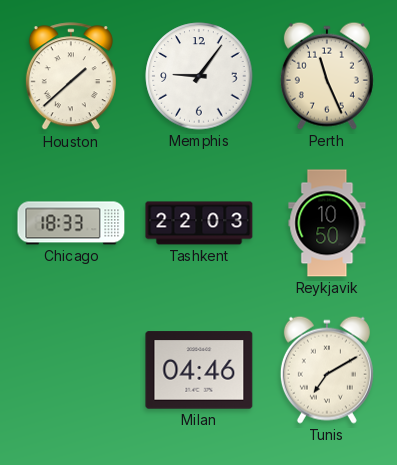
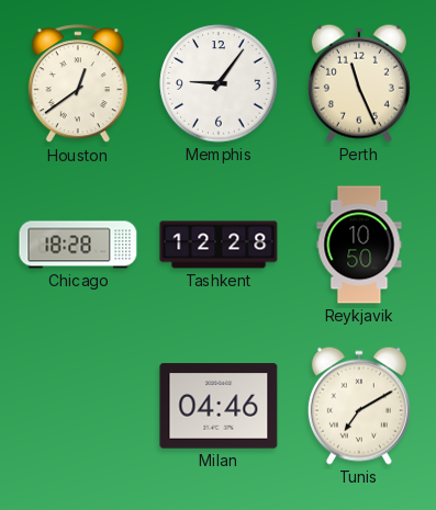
Houston: 1:38 -> 12:39 (78, 84)
Chicago: 18:33 -> 18:28 (78, 245)
Tashkent: 22:03 -> 12:28 (219, 245)
